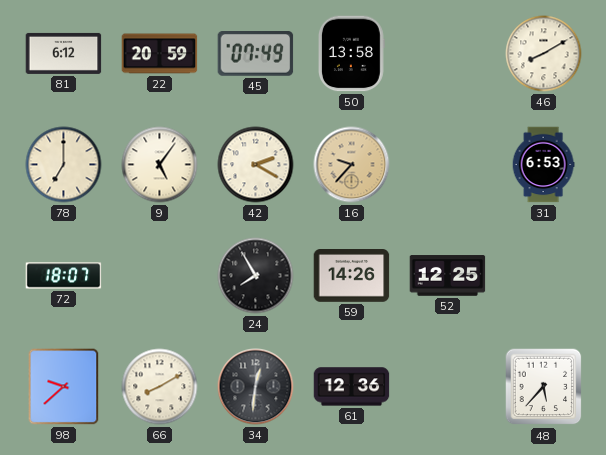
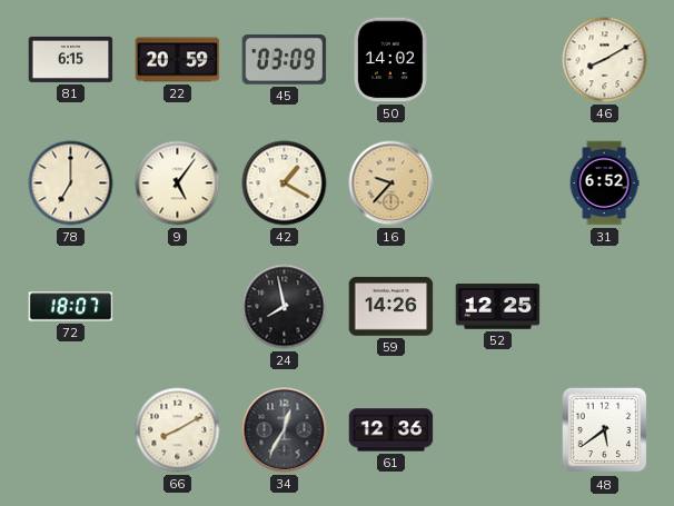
81: 6:12 -> 6:15 (71, 59)
45: 07:49 -> 03:09 (285, 60)
50: 13:58 -> 14:02 (390, 60)
42: 2:20 -> 1:20 (285, 183)
31: 6:53 -> 6:52 (604, 183)
24: 7:55 -> 7:58 (285, 307)
98: 9:38 -> none (64, 387)
34: 12:31 -> 12:35 (285, 430)
48: 5:37 -> 5:39 (605, 430)
